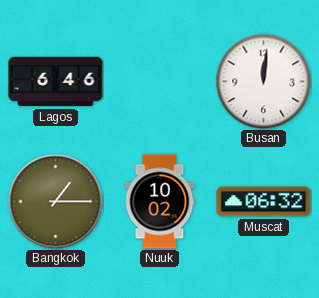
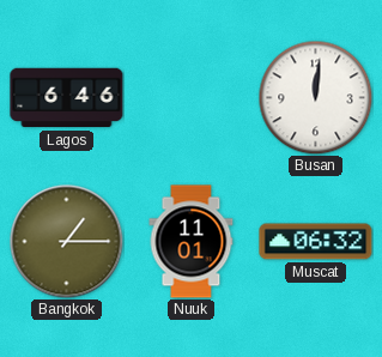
Nuuk: 10:02 -> 11:01 (192, 242)
